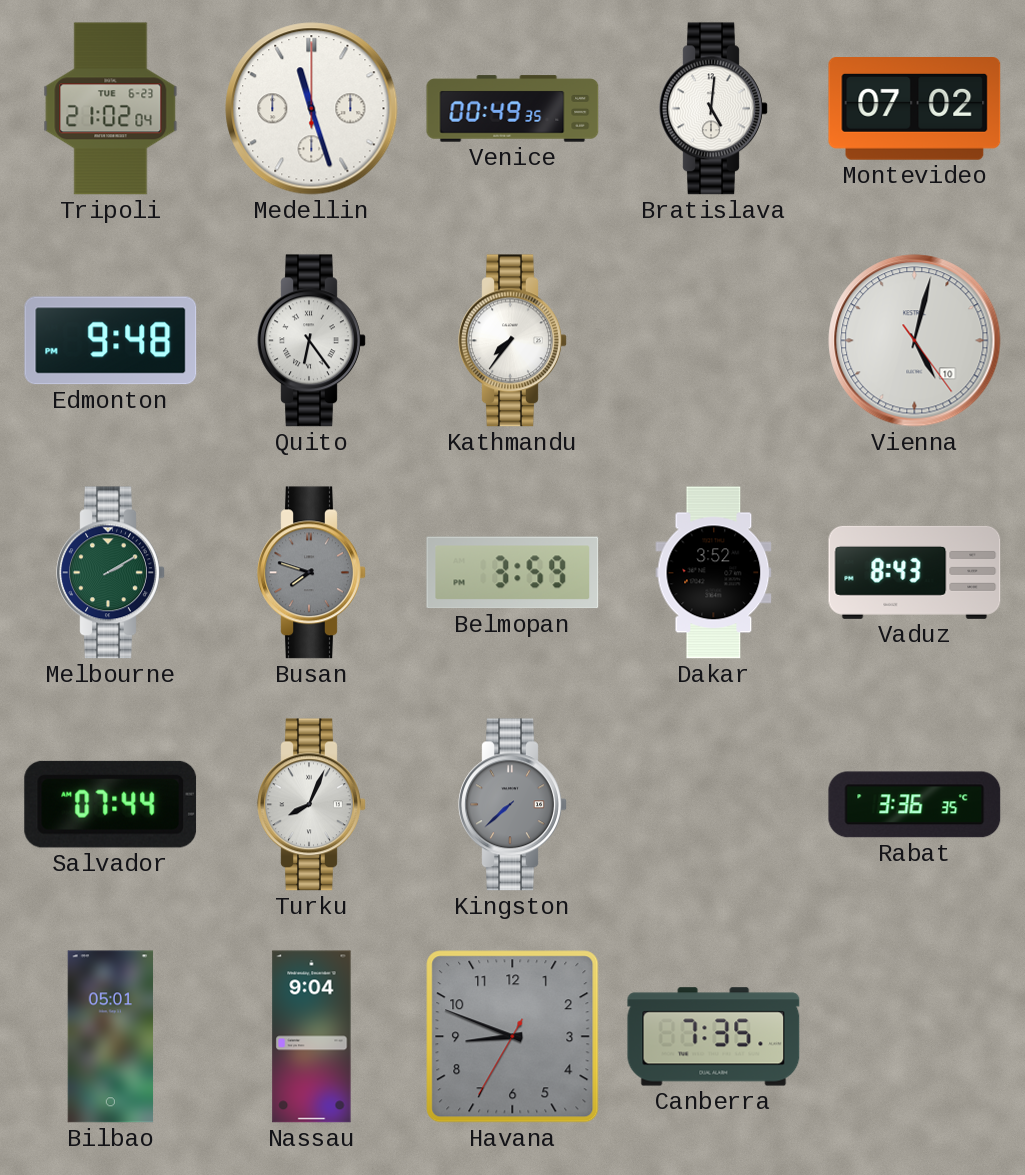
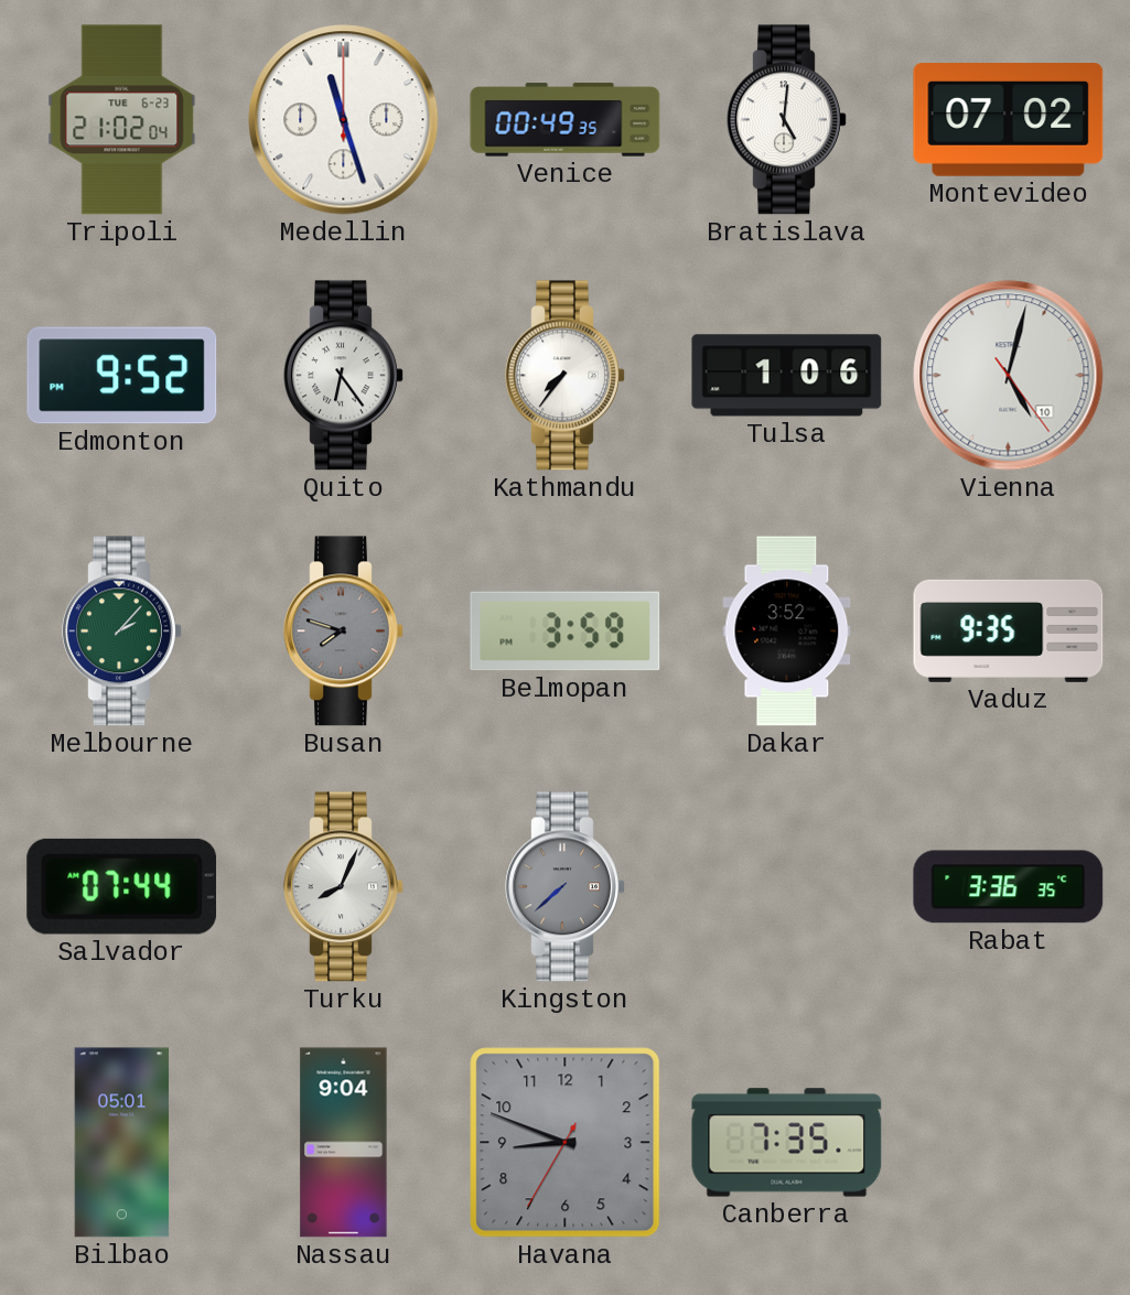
Edmonton: 9:48 -> 9:52 (122, 376)
Tulsa: none -> 1:06 (787, 376)
Melbourne: 2:10 -> 2:07 (122, 632)
Vaduz: 8:43 -> 9:35 (1009, 630)
